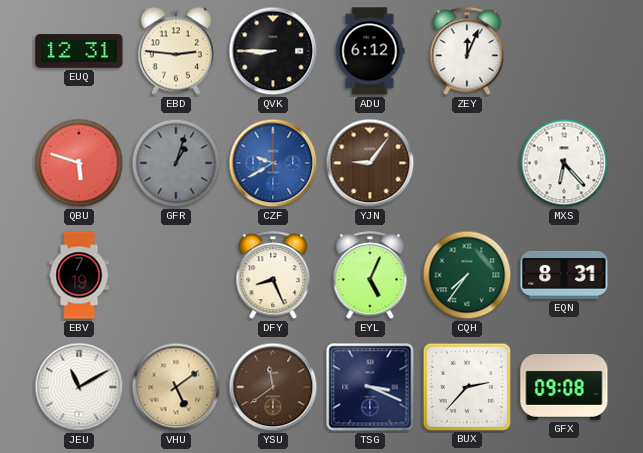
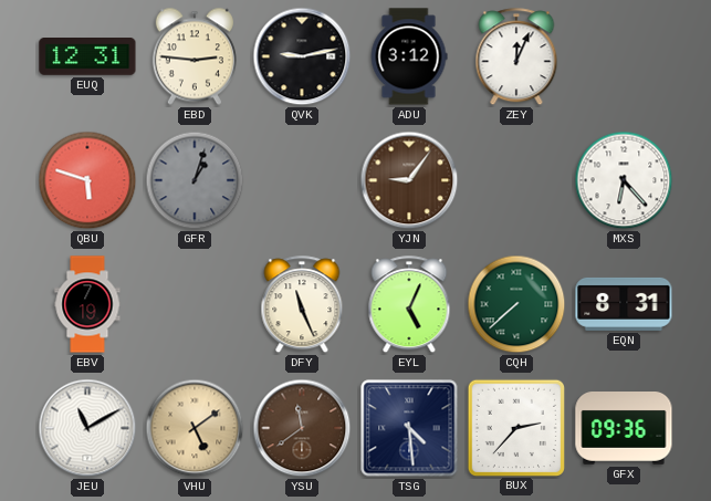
QVK: 8:45 -> 9:13 (302, 56)
ADU: 6:12 -> 3:12 (409, 56)
CZF: 9:40 -> none (273, 163)
DFY: 8:26 -> 11:26 (302, 305)
CQH: 7:36 -> 7:38 (516, 304)
TSG: 3:19 -> 4:29 (409, 428)
GFX: 09:08 -> 09:36 (624, 429)
